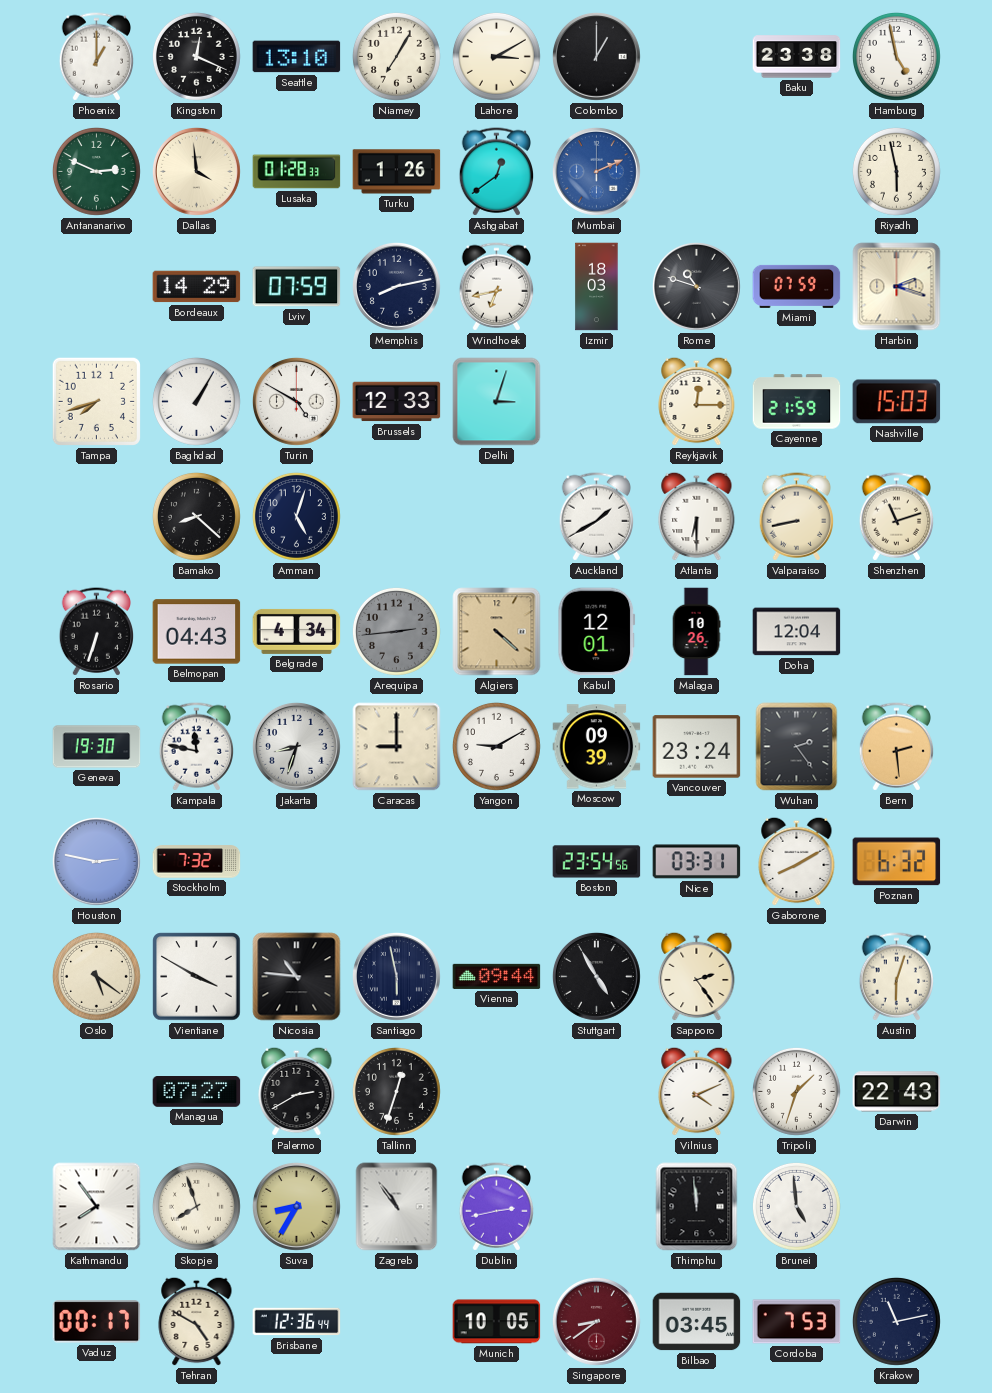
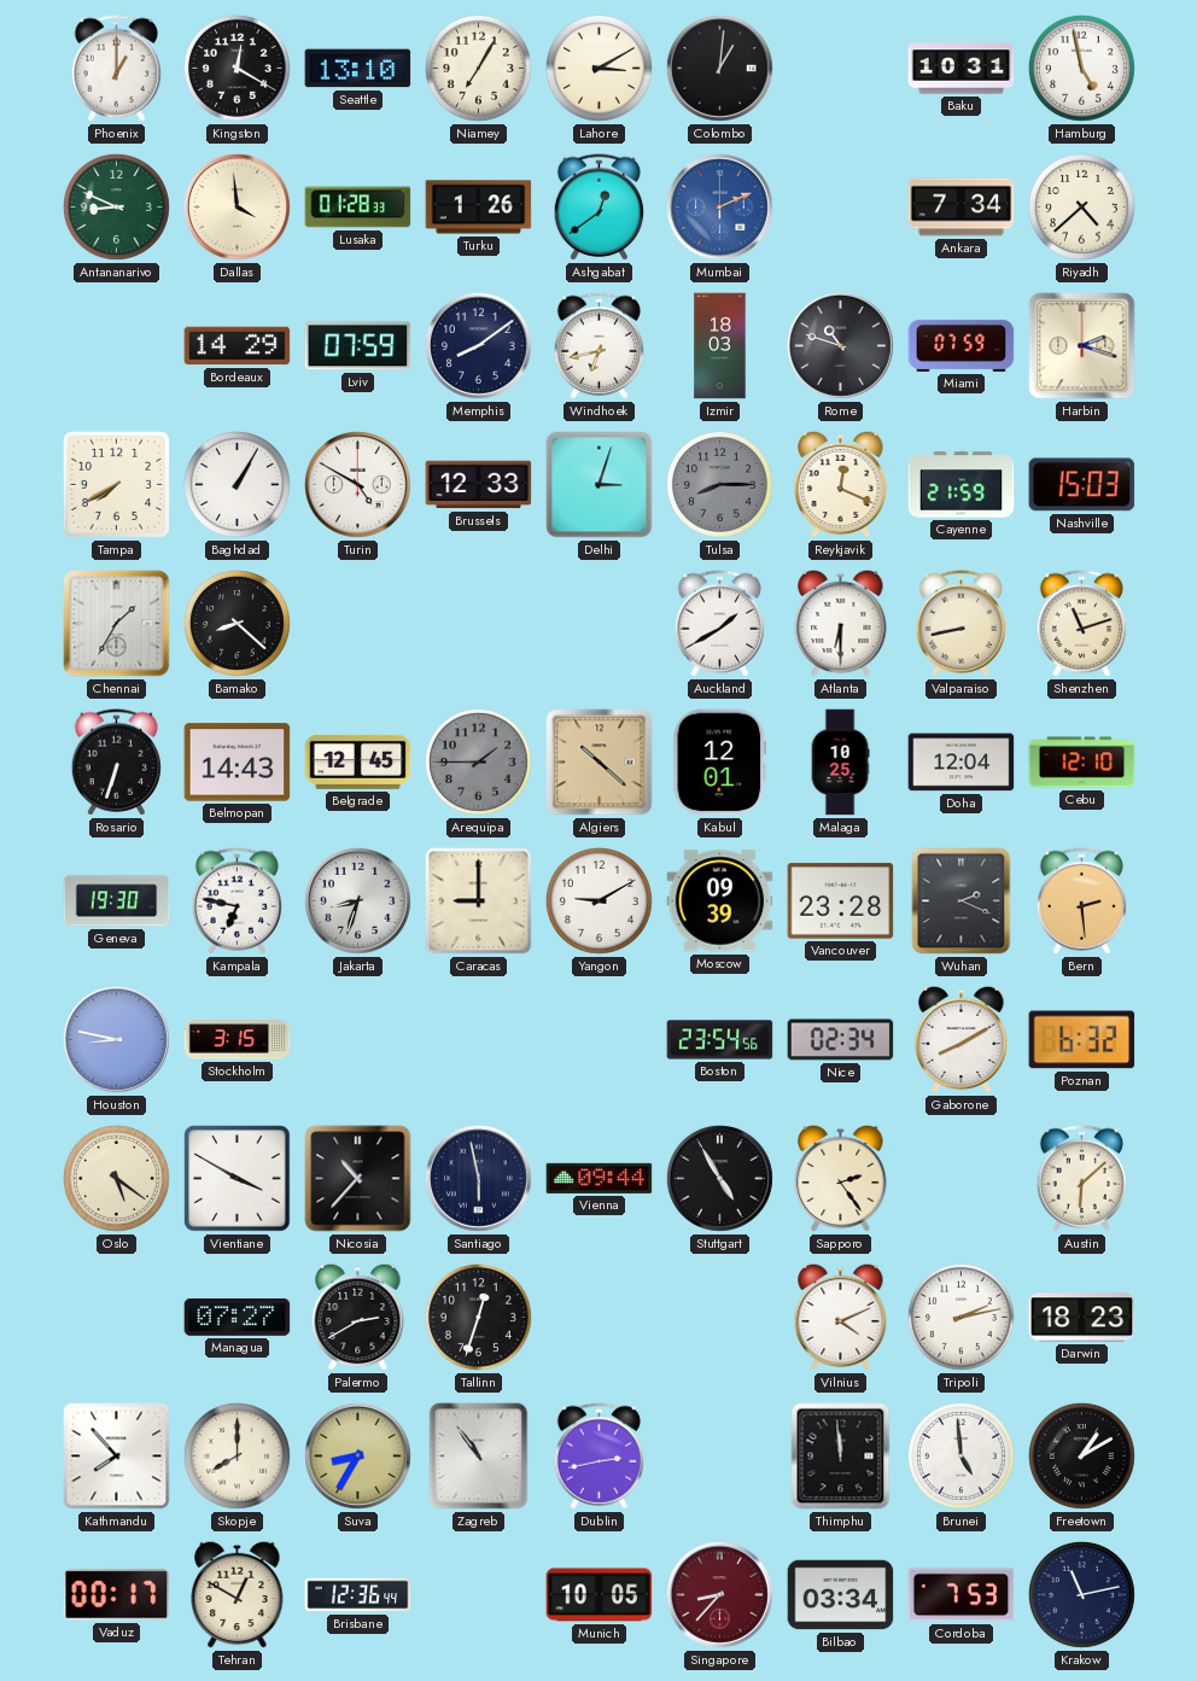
Kingston: 12:19 -> 12:20 (237, 68)
Colombo: 1:00 -> 1:01 (719, 68)
Baku: 23:38 -> 10:31 (962, 69)
Antananarivo: 2:49 -> 8:49 (116, 206)
Ankara: none -> 7:34 (962, 208)
Riyadh: 5:58 -> 4:38 (1081, 206)
Memphis: 8:13 -> 8:09 (478, 345)
Tampa: 7:42 -> 7:40 (116, 484)
Tulsa: none -> 8:15 (719, 484)
Reykjavik: 12:15 -> 12:19 (841, 484)
Chennai: none -> 1:35 (117, 624)
Amman: 5:03 -> none (296, 516)
Belmopan: 04:43 -> 14:43 (238, 763)
Belgrade: 4:34 -> 12:45 (358, 761)
Arequipa: 2:44 -> 1:45 (478, 761)
Algiers: 4:22 -> 10:22 (600, 763)
Malaga: 10:26 -> 10:25 (840, 763)
Cebu: none -> 12:10 (1082, 763)
Kampala: 11:47 -> 6:47 (238, 901)
Vancouver: 23:24 -> 23:28 (841, 901)
Wuhan: 2:24 -> 2:19 (962, 901)
Houston: 2:47 -> 8:47 (116, 1039)
Stockholm: 7:32 -> 3:15 (238, 1040)
Nice: 03:31 -> 02:34 (841, 1040)
Nicosia: 10:46 -> 10:37 (358, 1179)
Austin: 6:03 -> 6:08 (1082, 1179)
Tripoli: 1:33 -> 2:13 (960, 1317)
Darwin: 22:43 -> 18:23 (1082, 1318)
Kathmandu: 7:54 -> 7:53 (117, 1457)
Skopje: 7:57 -> 8:00 (237, 1455)
Freetown: none -> 1:10 (1081, 1455)
Tehran: 4:50 -> 12:50 (238, 1594)
Singapore: 8:39 -> 8:37 (719, 1594)
Bilbao: 03:45 -> 03:34 (841, 1595)
